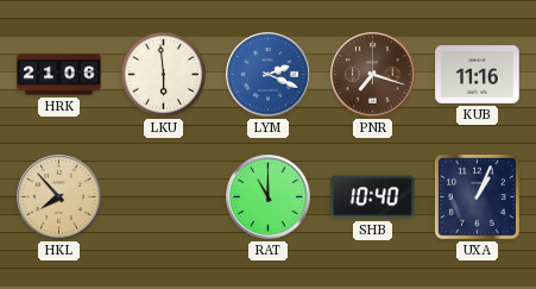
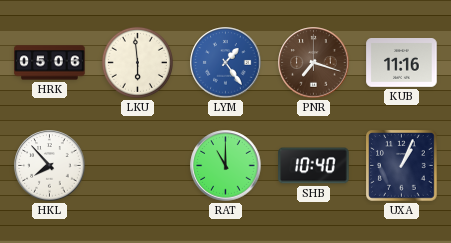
HRK: 21:06 -> 05:06 (50, 63)
LYM: 2:19 -> 1:24 (226, 63)
HKL dial: champagne -> white (50, 166)
